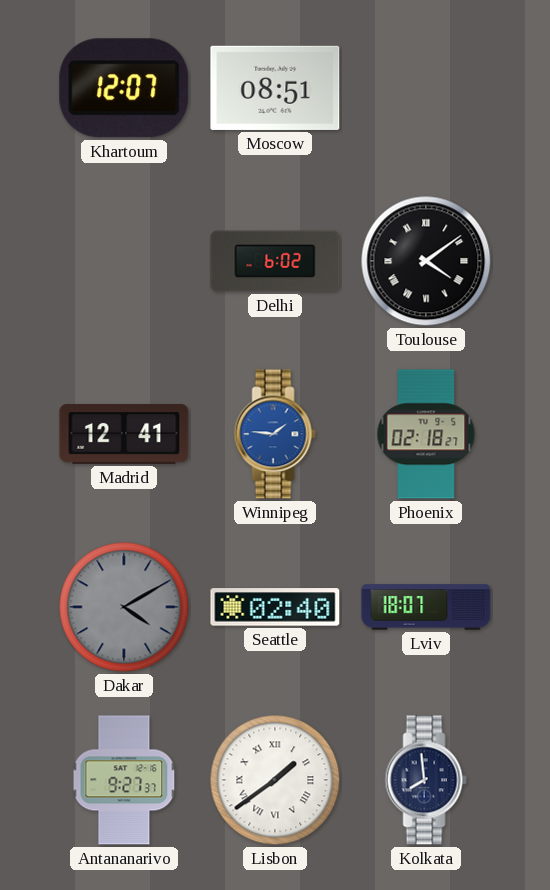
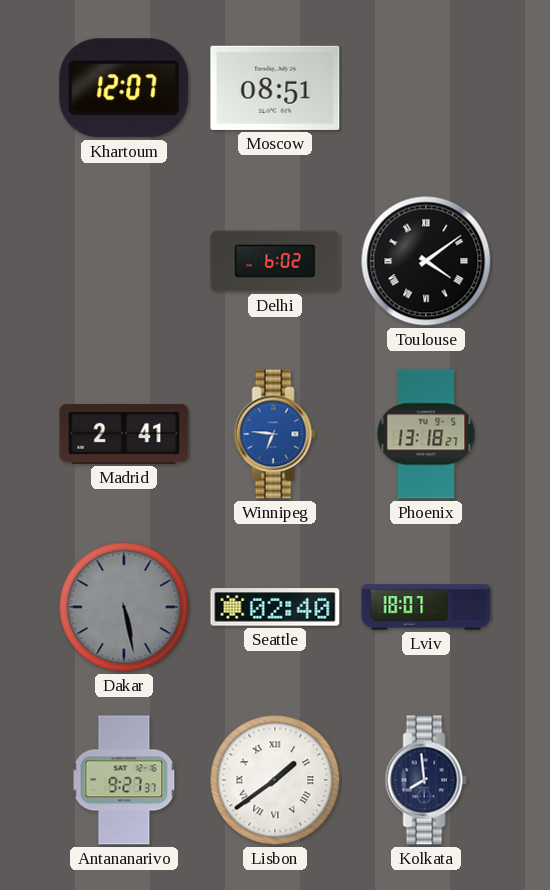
Madrid: 12:41 -> 2:41 (124, 434)
Winnipeg: 1:46 -> 6:46 (275, 434)
Phoenix: 02:18 -> 13:18 (426, 434)
Dakar: 4:10 -> 5:28 (124, 607)
